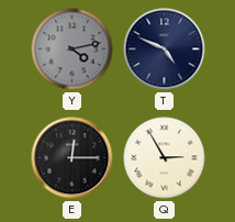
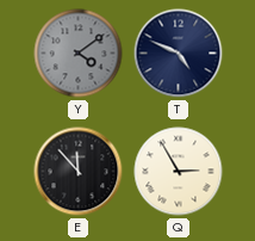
Y: 4:13 -> 4:09 (79, 54)
E: 12:15 -> 11:53 (79, 172)
